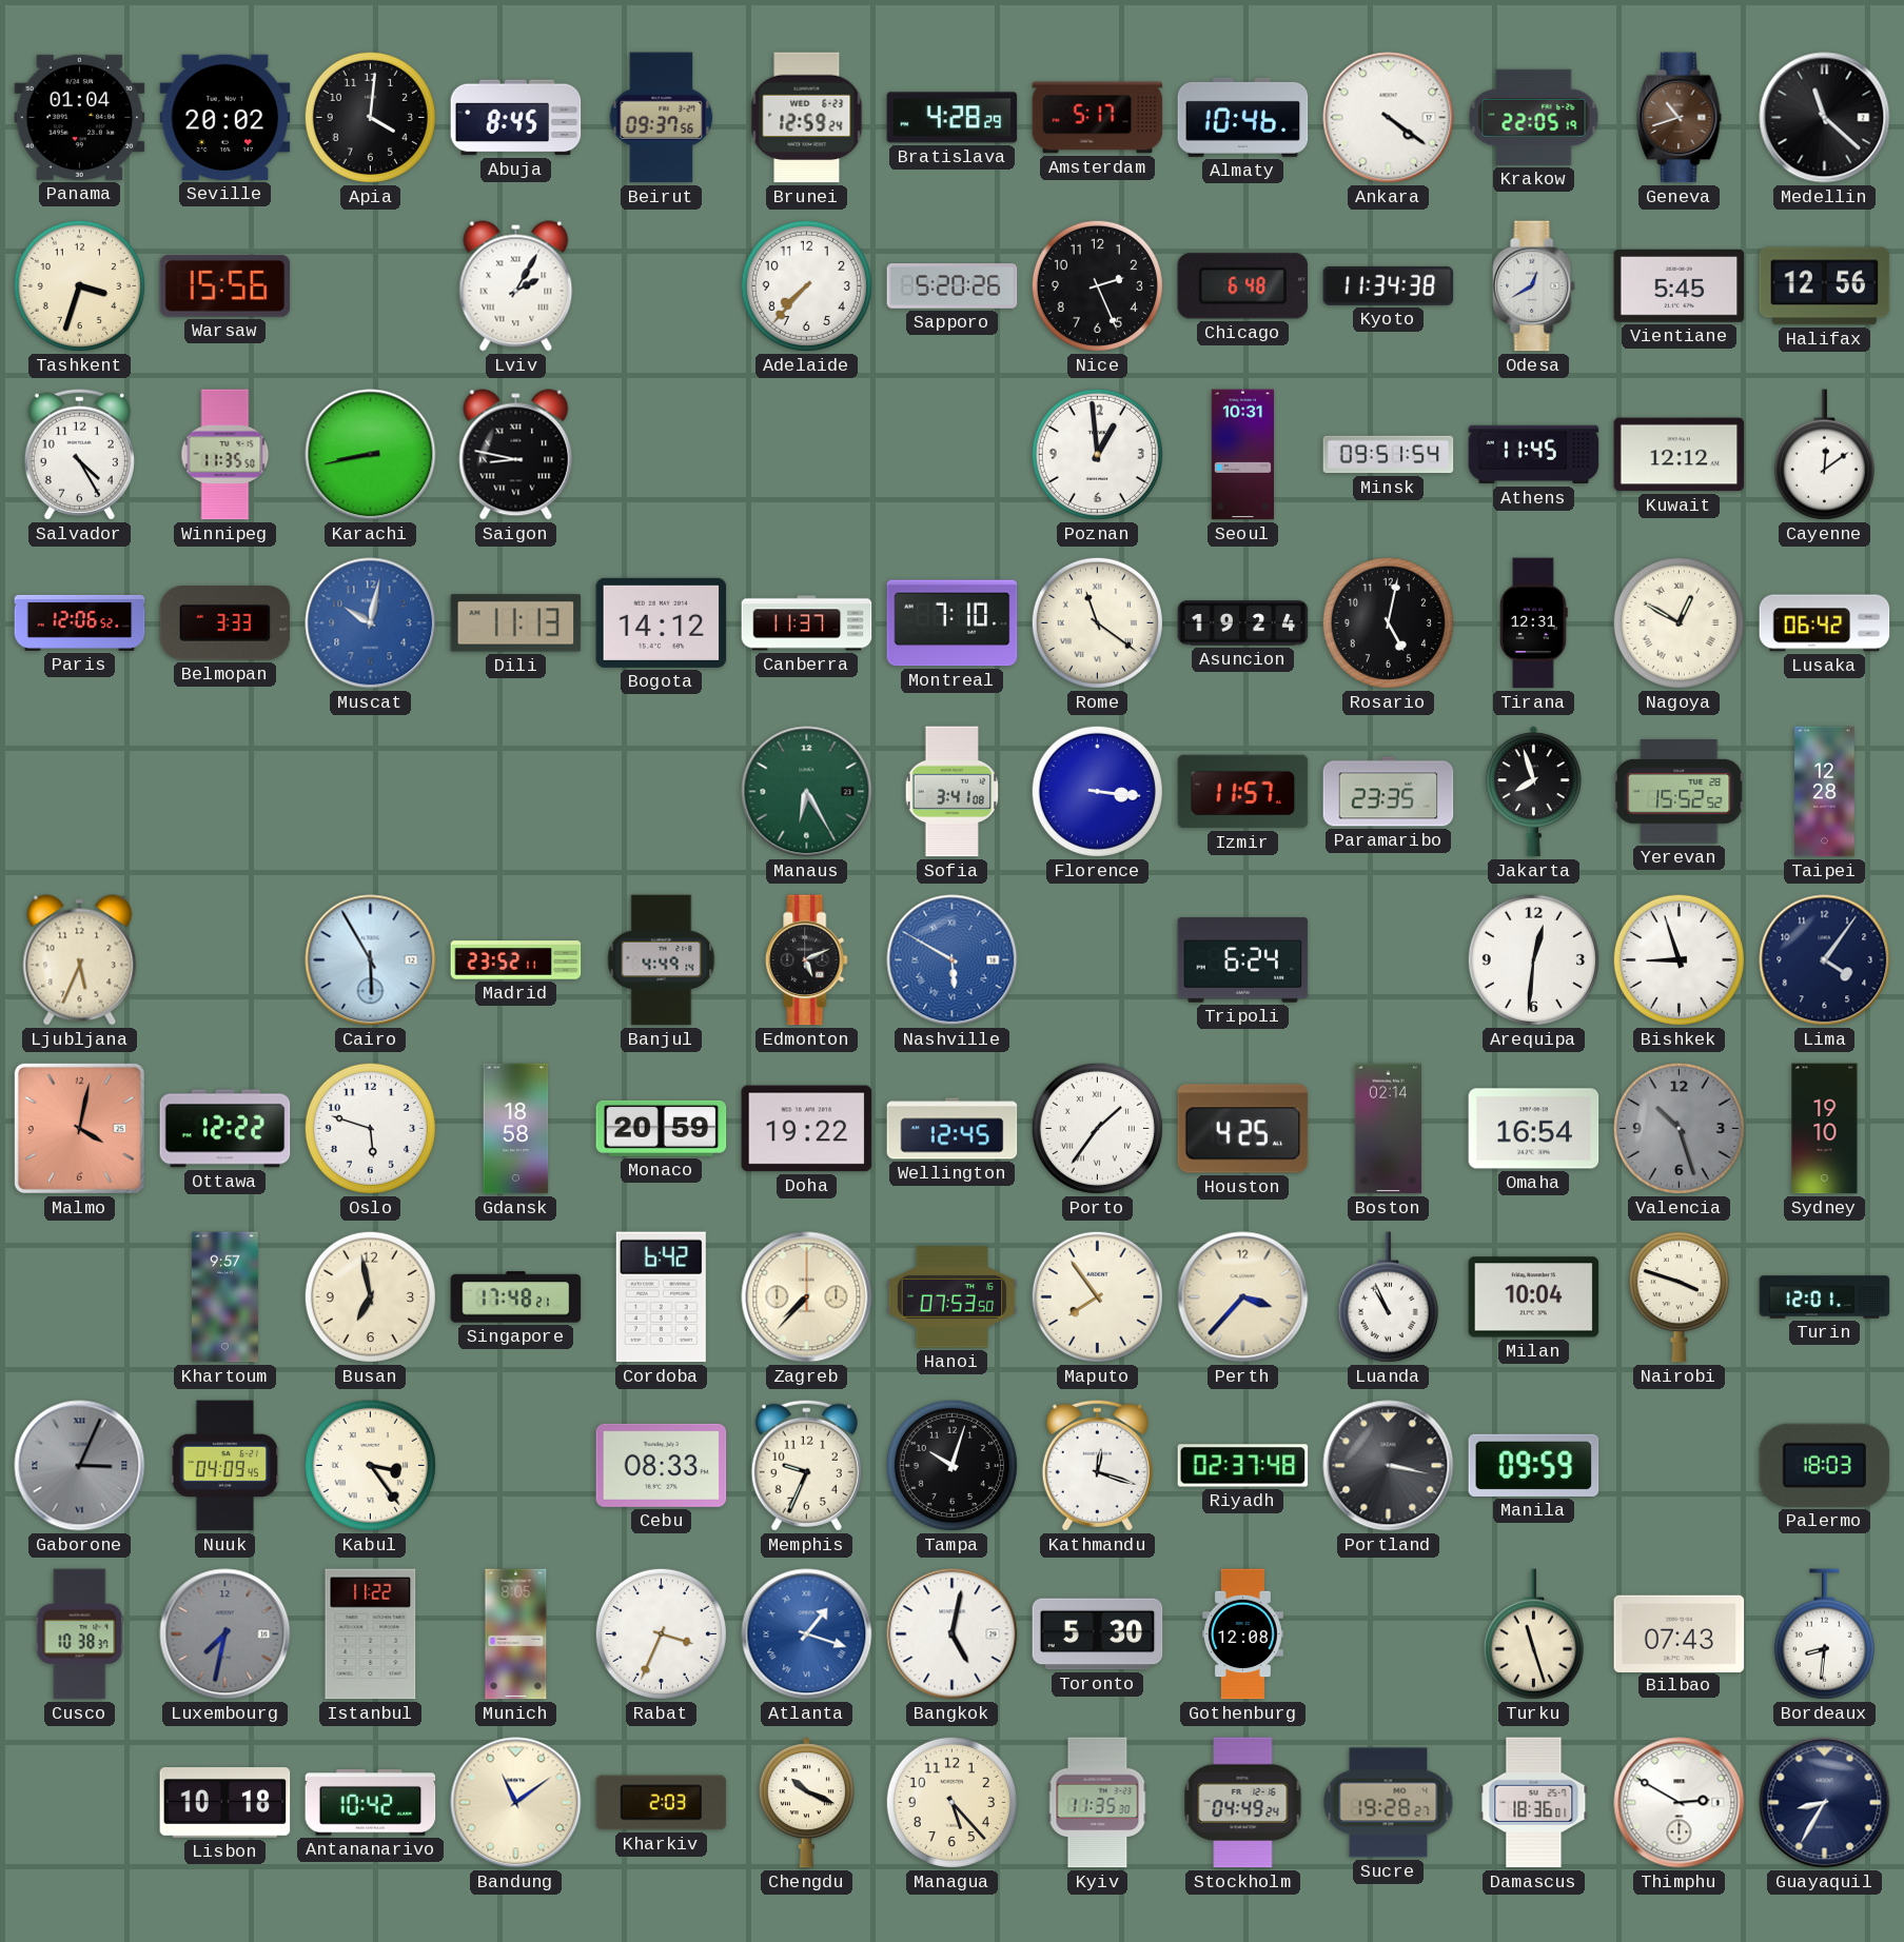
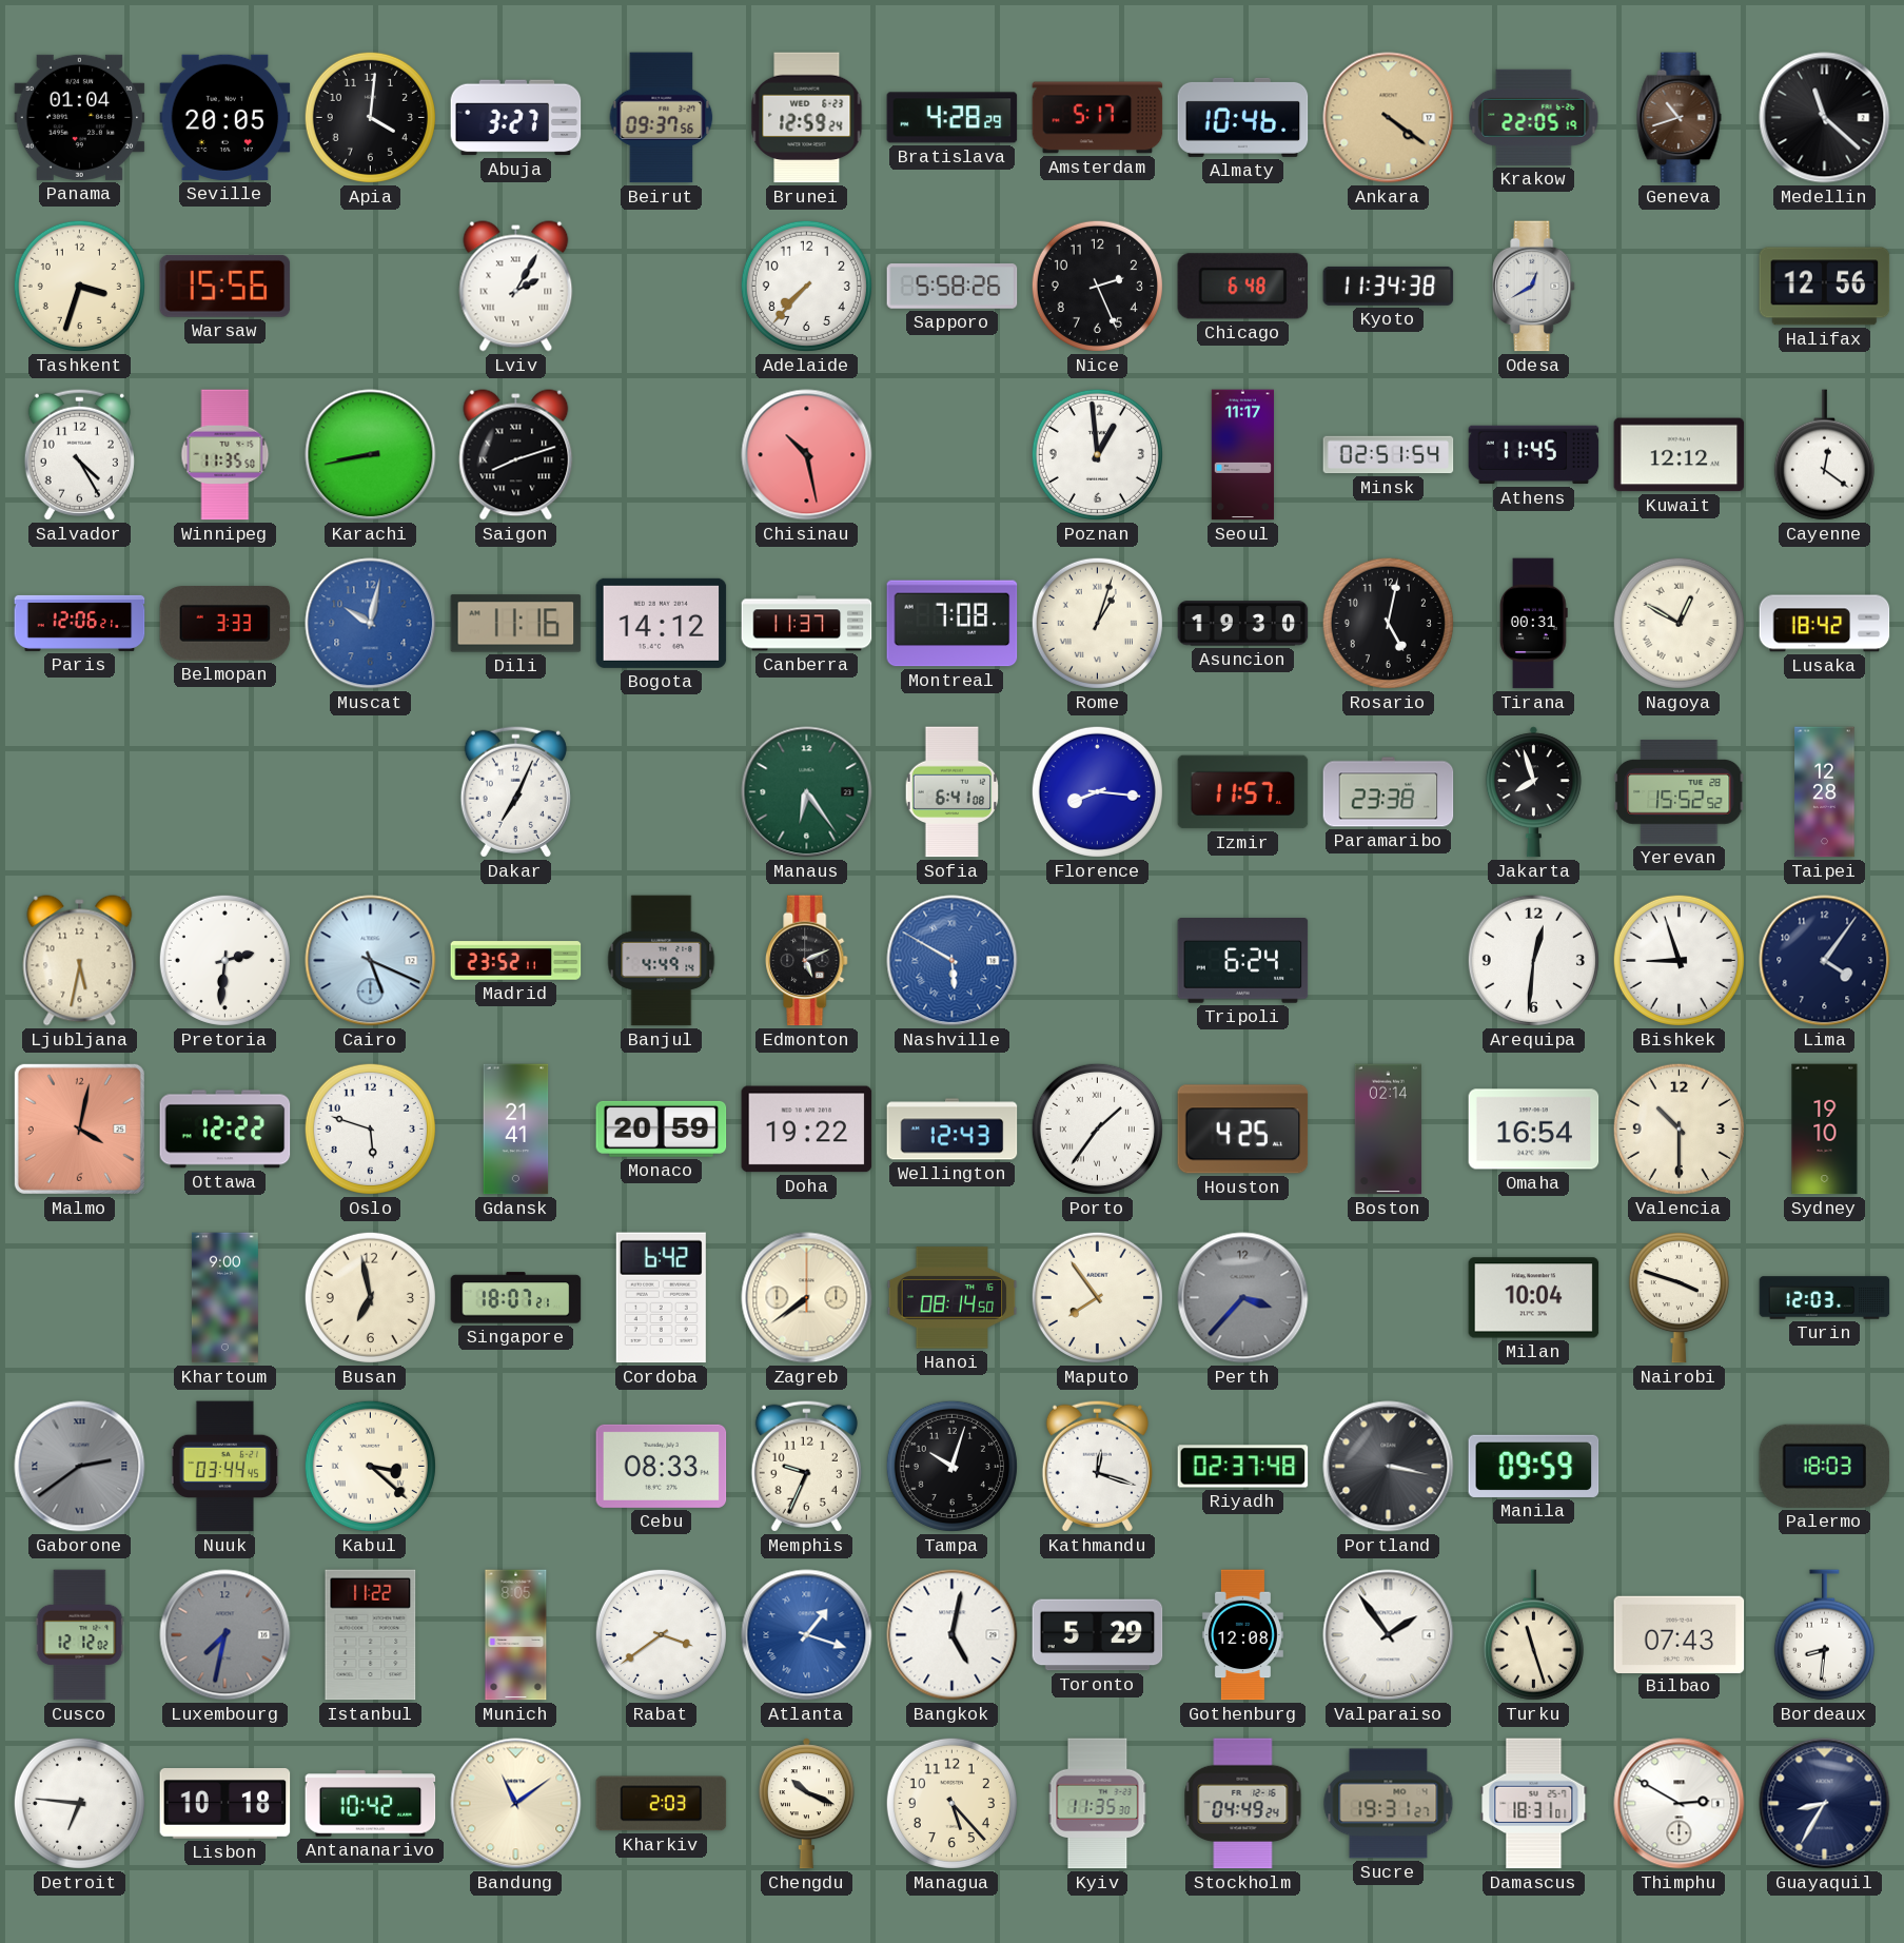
Seville: 20:02 -> 20:05 (225, 117)
Abuja: 8:45 -> 3:27 (516, 118)
Ankara dial: white -> champagne (1389, 118)
Sapporo: 5:20 -> 5:58 (953, 287)
Vientiane: 5:45 -> none (1680, 286)
Saigon: 8:47 -> 8:12 (516, 455)
Chisinau: none -> 10:28 (807, 455)
Seoul: 10:31 -> 11:17 (1242, 455)
Minsk: 09:51 -> 02:51 (1389, 455)
Cayenne: 12:09 -> 12:21 (1824, 455)
Paris: 12:06:52 -> 12:06:21 (80, 623)
Dili: 11:13 -> 11:16 (516, 624)
Montreal: 7:10 -> 7:08 (953, 624)
Rome: 11:21 -> 1:03 (1097, 623)
Asuncion: 19:24 -> 19:30 (1243, 624)
Tirana: 12:31 -> 00:31 (1534, 624)
Lusaka: 06:42 -> 18:42 (1825, 624)
Dakar: none -> 7:04 (515, 791)
Manaus: 6:25 -> 6:24 (807, 792)
Sofia: 3:41 -> 6:41 (953, 792)
Florence: 3:16 -> 8:16 (1097, 791)
Paramaribo: 23:35 -> 23:38 (1389, 792)
Ljubljana: 5:34 -> 5:32 (80, 961)
Pretoria: none -> 2:31 (224, 960)
Cairo: 5:55 -> 5:19 (371, 961)
Gdansk: 18:58 -> 21:41 (516, 1130)
Wellington: 12:45 -> 12:43 (953, 1130)
Valencia: 10:27 -> 10:30 (1679, 1128)
Valencia dial: grey -> cream (1679, 1128)
Khartoum: 9:57 -> 9:00 (224, 1298)
Singapore: 17:48 -> 18:07 (516, 1298)
Zagreb: 7:37 -> 7:39 (807, 1298)
Hanoi: 07:53 -> 08:14 (953, 1298)
Perth dial: cream -> grey (1243, 1298)
Luanda: 10:56 -> none (1388, 1297)
Turin: 12:01 -> 12:03 (1825, 1298)
Gaborone: 3:04 -> 2:39 (80, 1467)
Nuuk: 04:09 -> 03:44 (225, 1467)
Kabul: 3:24 -> 3:22 (370, 1466)
Cusco: 10:38 -> 12:12 (80, 1635)
Rabat: 3:34 -> 3:39 (661, 1634)
Toronto: 5:30 -> 5:29 (1098, 1635)
Valparaiso: none -> 1:54 (1389, 1635)
Detroit: none -> 6:46 (79, 1803)
Sucre: 19:28 -> 19:31 (1389, 1804)
Damascus: 18:36 -> 18:31 (1534, 1804)
